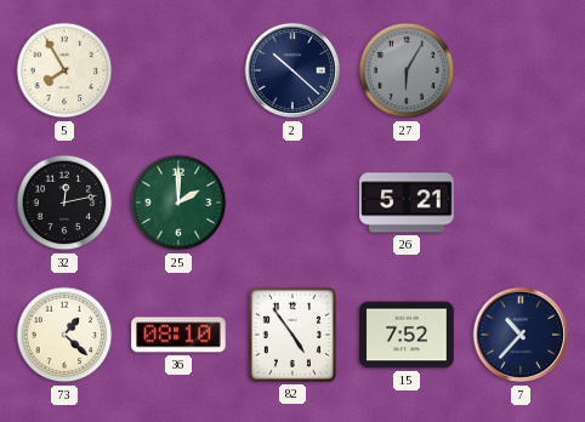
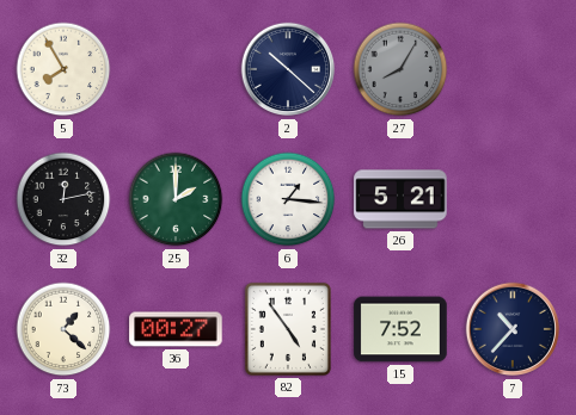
27: 6:05 -> 8:05 (400, 69)
6: none -> 1:16 (288, 199)
36: 08:10 -> 00:27 (176, 329)
